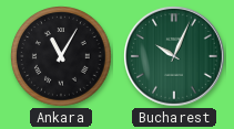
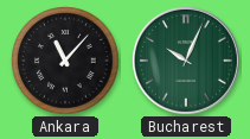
Ankara: 11:05 -> 11:07 (66, 62)
